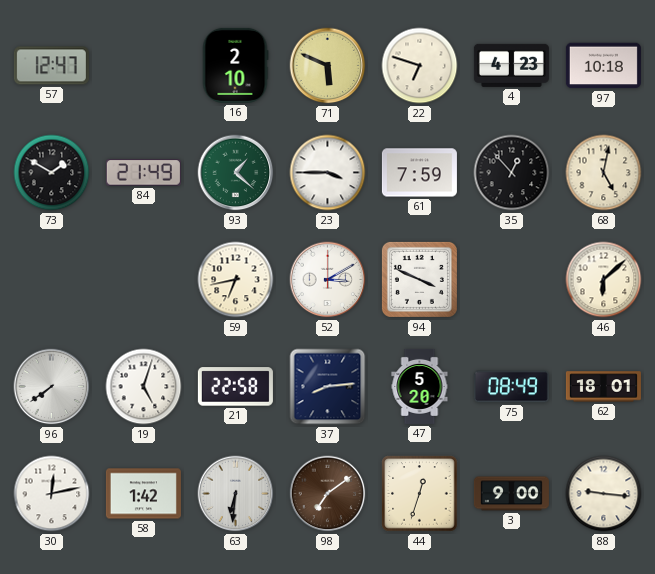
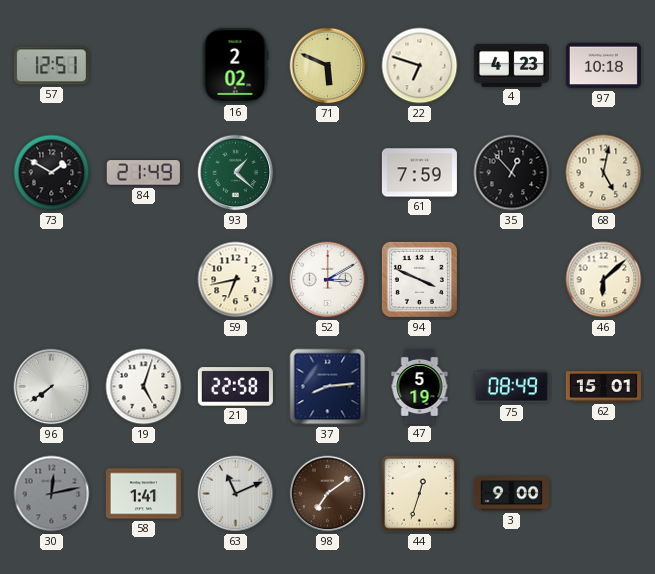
57: 12:47 -> 12:51 (51, 66)
16: 2:10 -> 2:02 (235, 65)
23: 3:45 -> none (328, 173)
47: 5:20 -> 5:19 (420, 386)
62: 18:01 -> 15:01 (603, 387)
30 dial: white -> grey (52, 494)
58: 1:42 -> 1:41 (143, 494)
63: 6:31 -> 11:11 (236, 494)
88: 9:16 -> none (604, 494)
